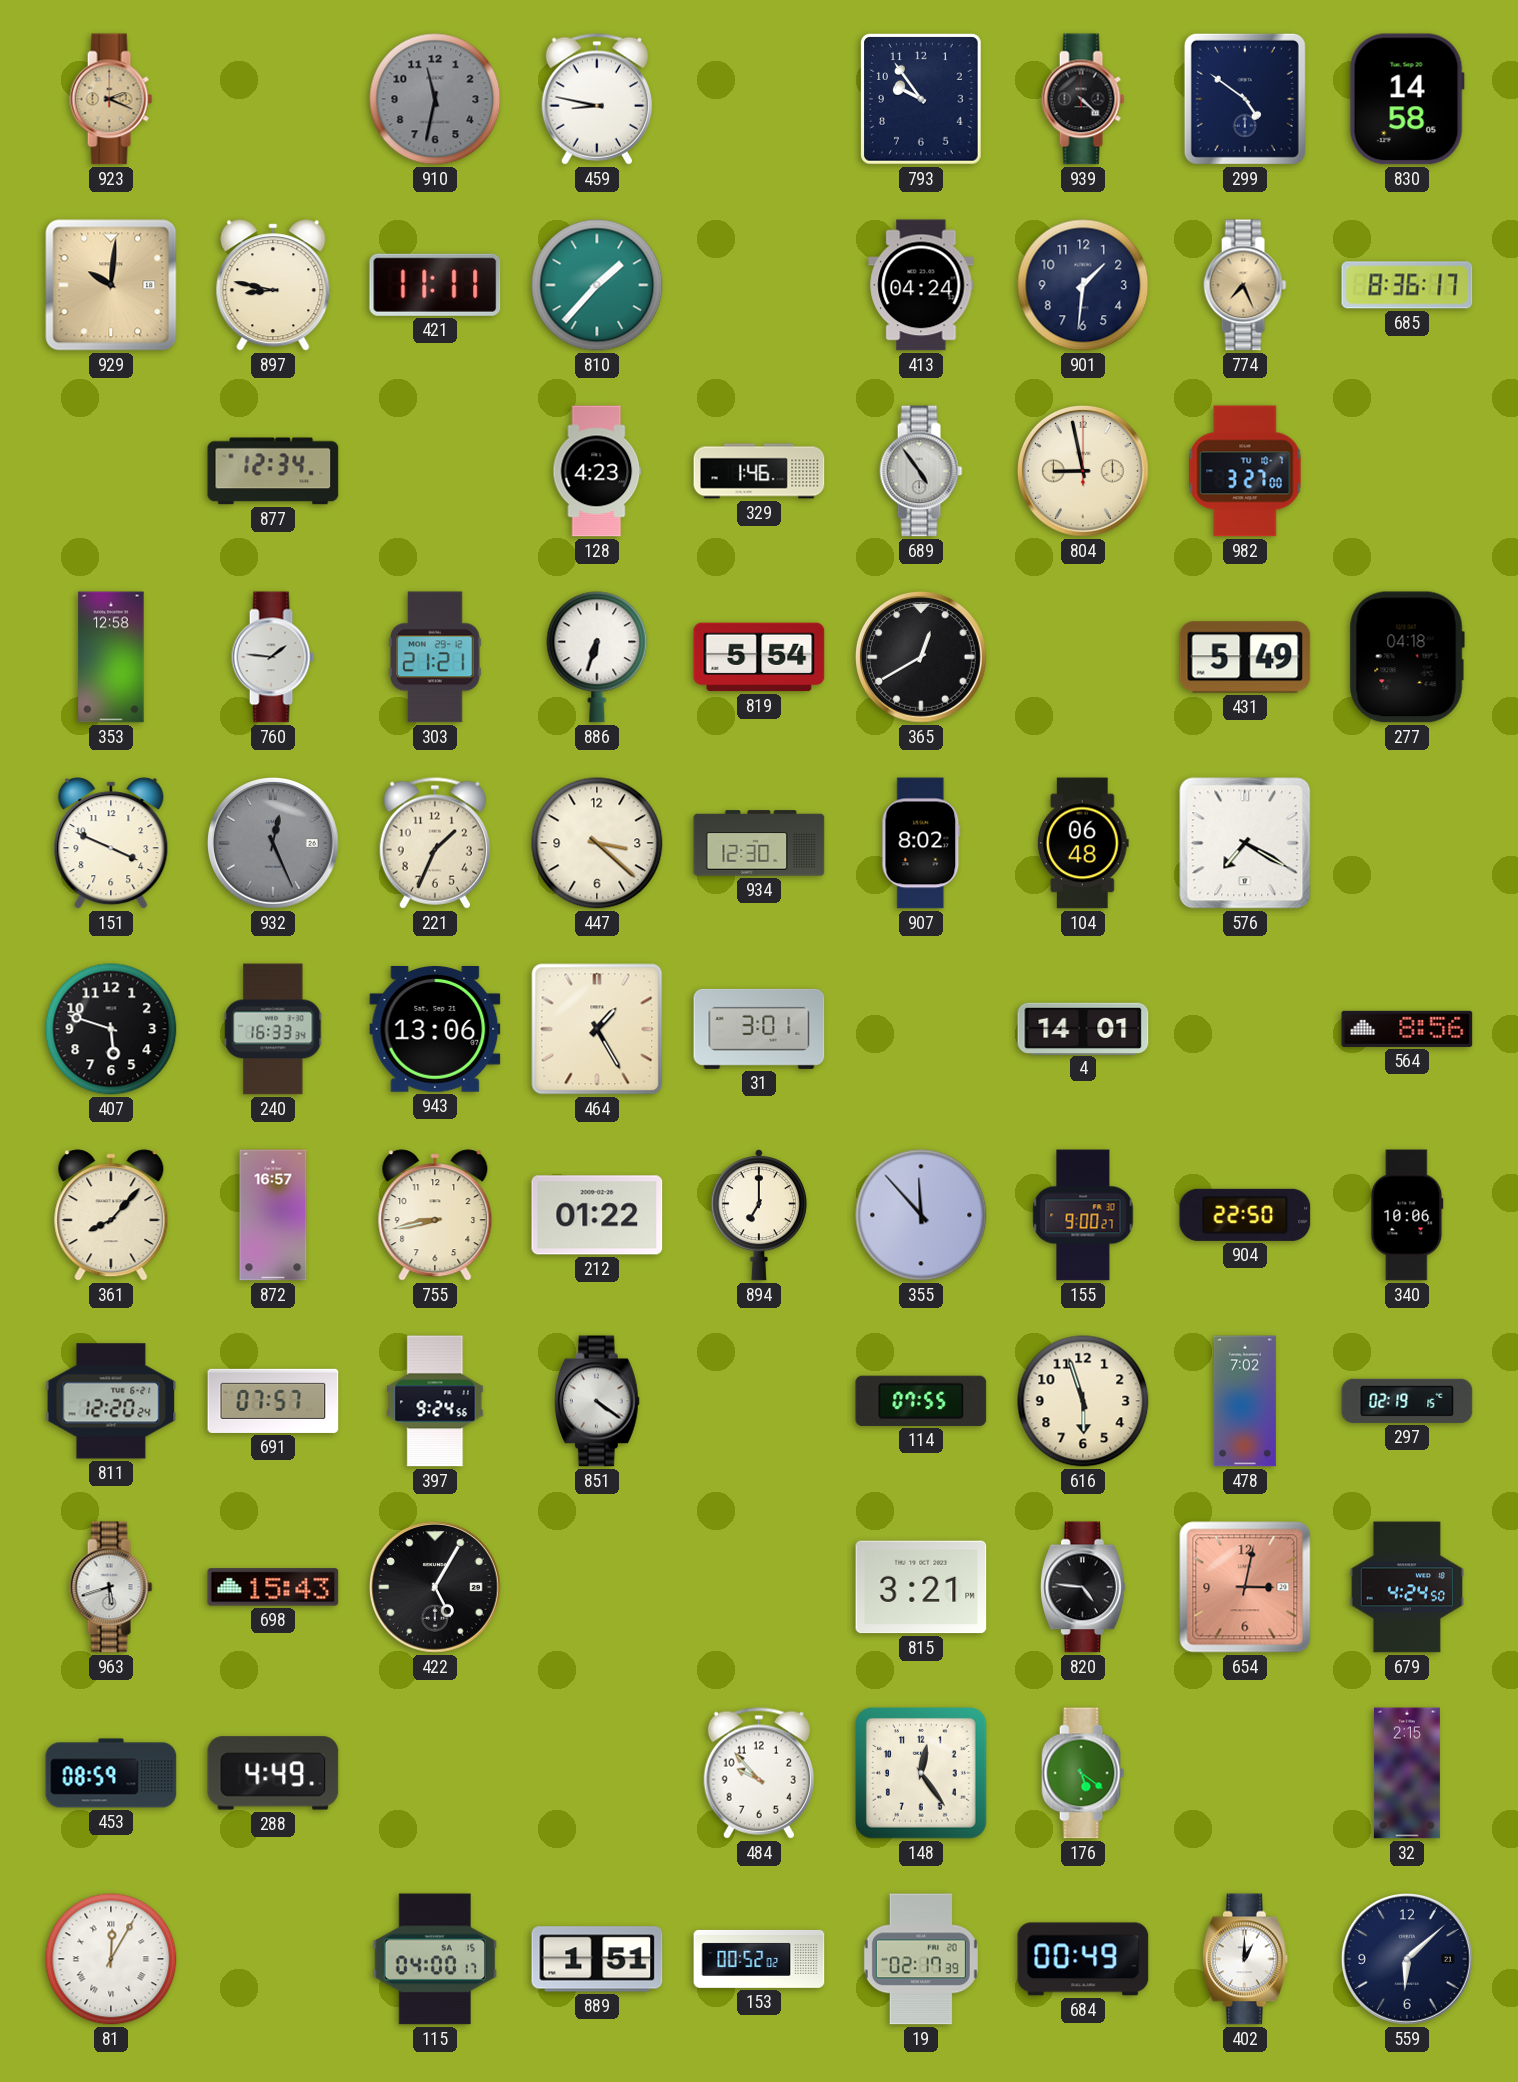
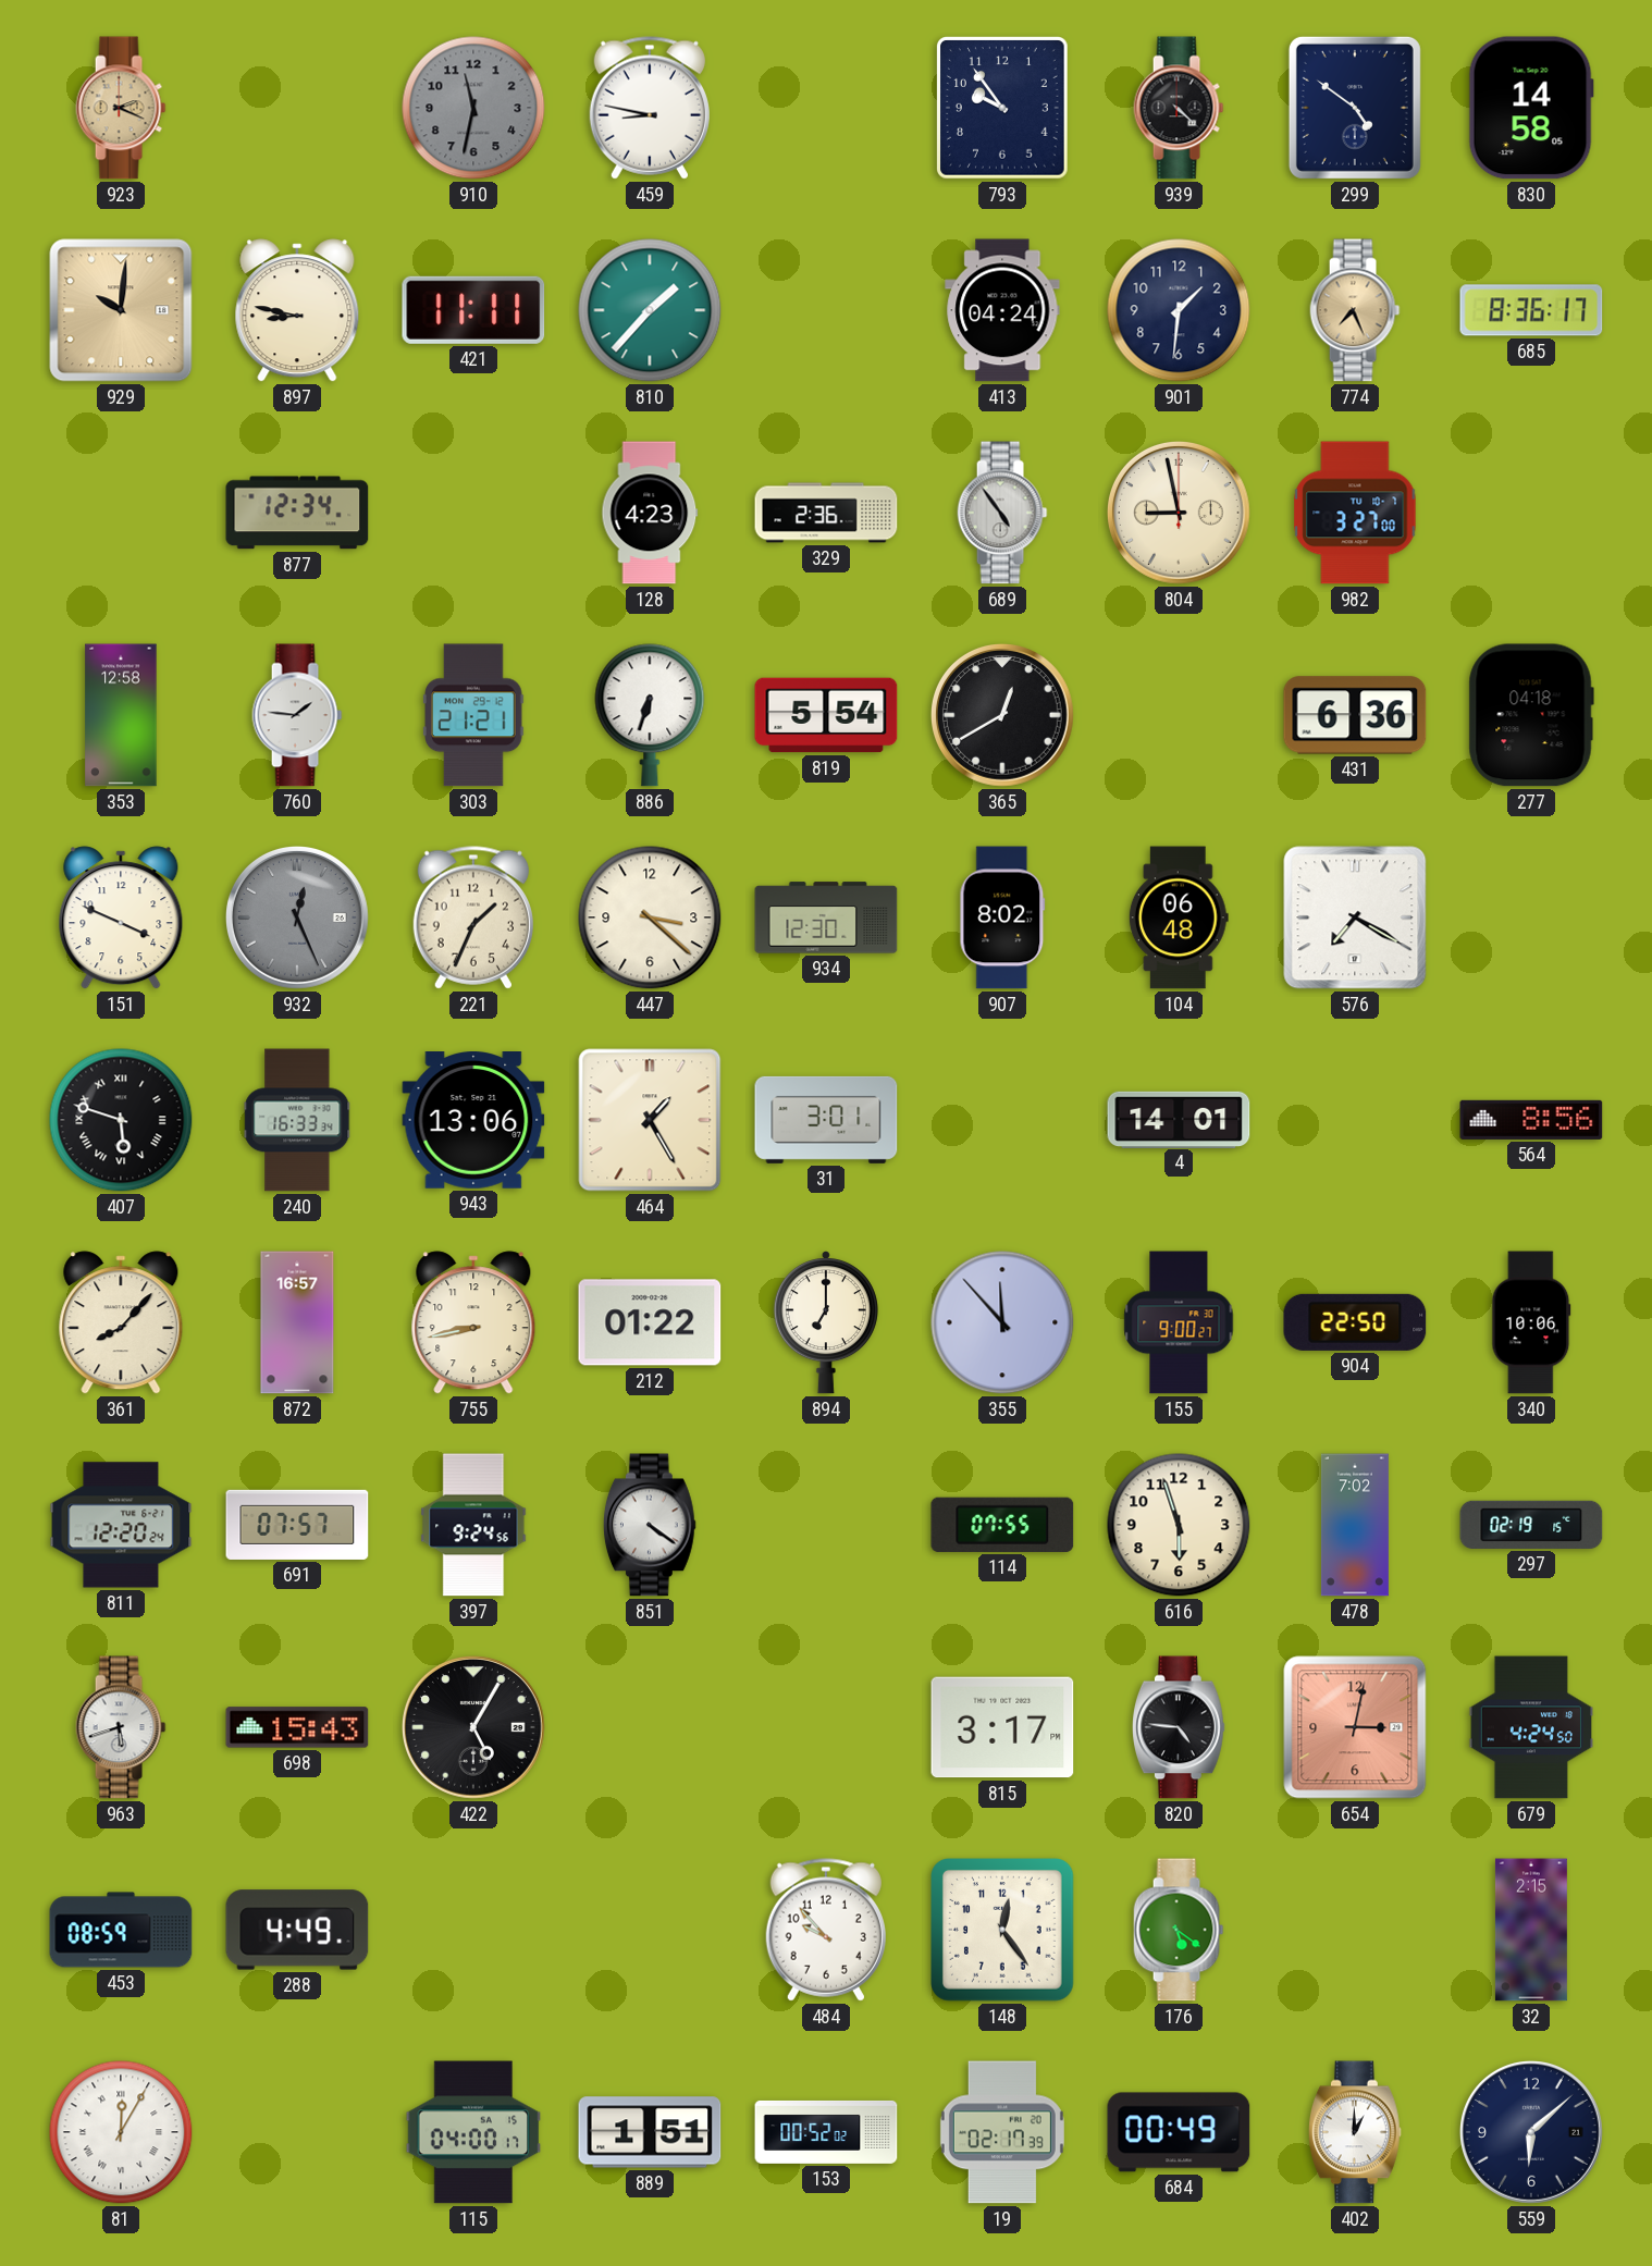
329: 1:46 -> 2:36 (826, 513)
431: 5:49 -> 6:36 (1355, 715)
407 numerals: Arabic -> Roman (121, 1120)
815: 3:21 -> 3:17 (1002, 1727)
